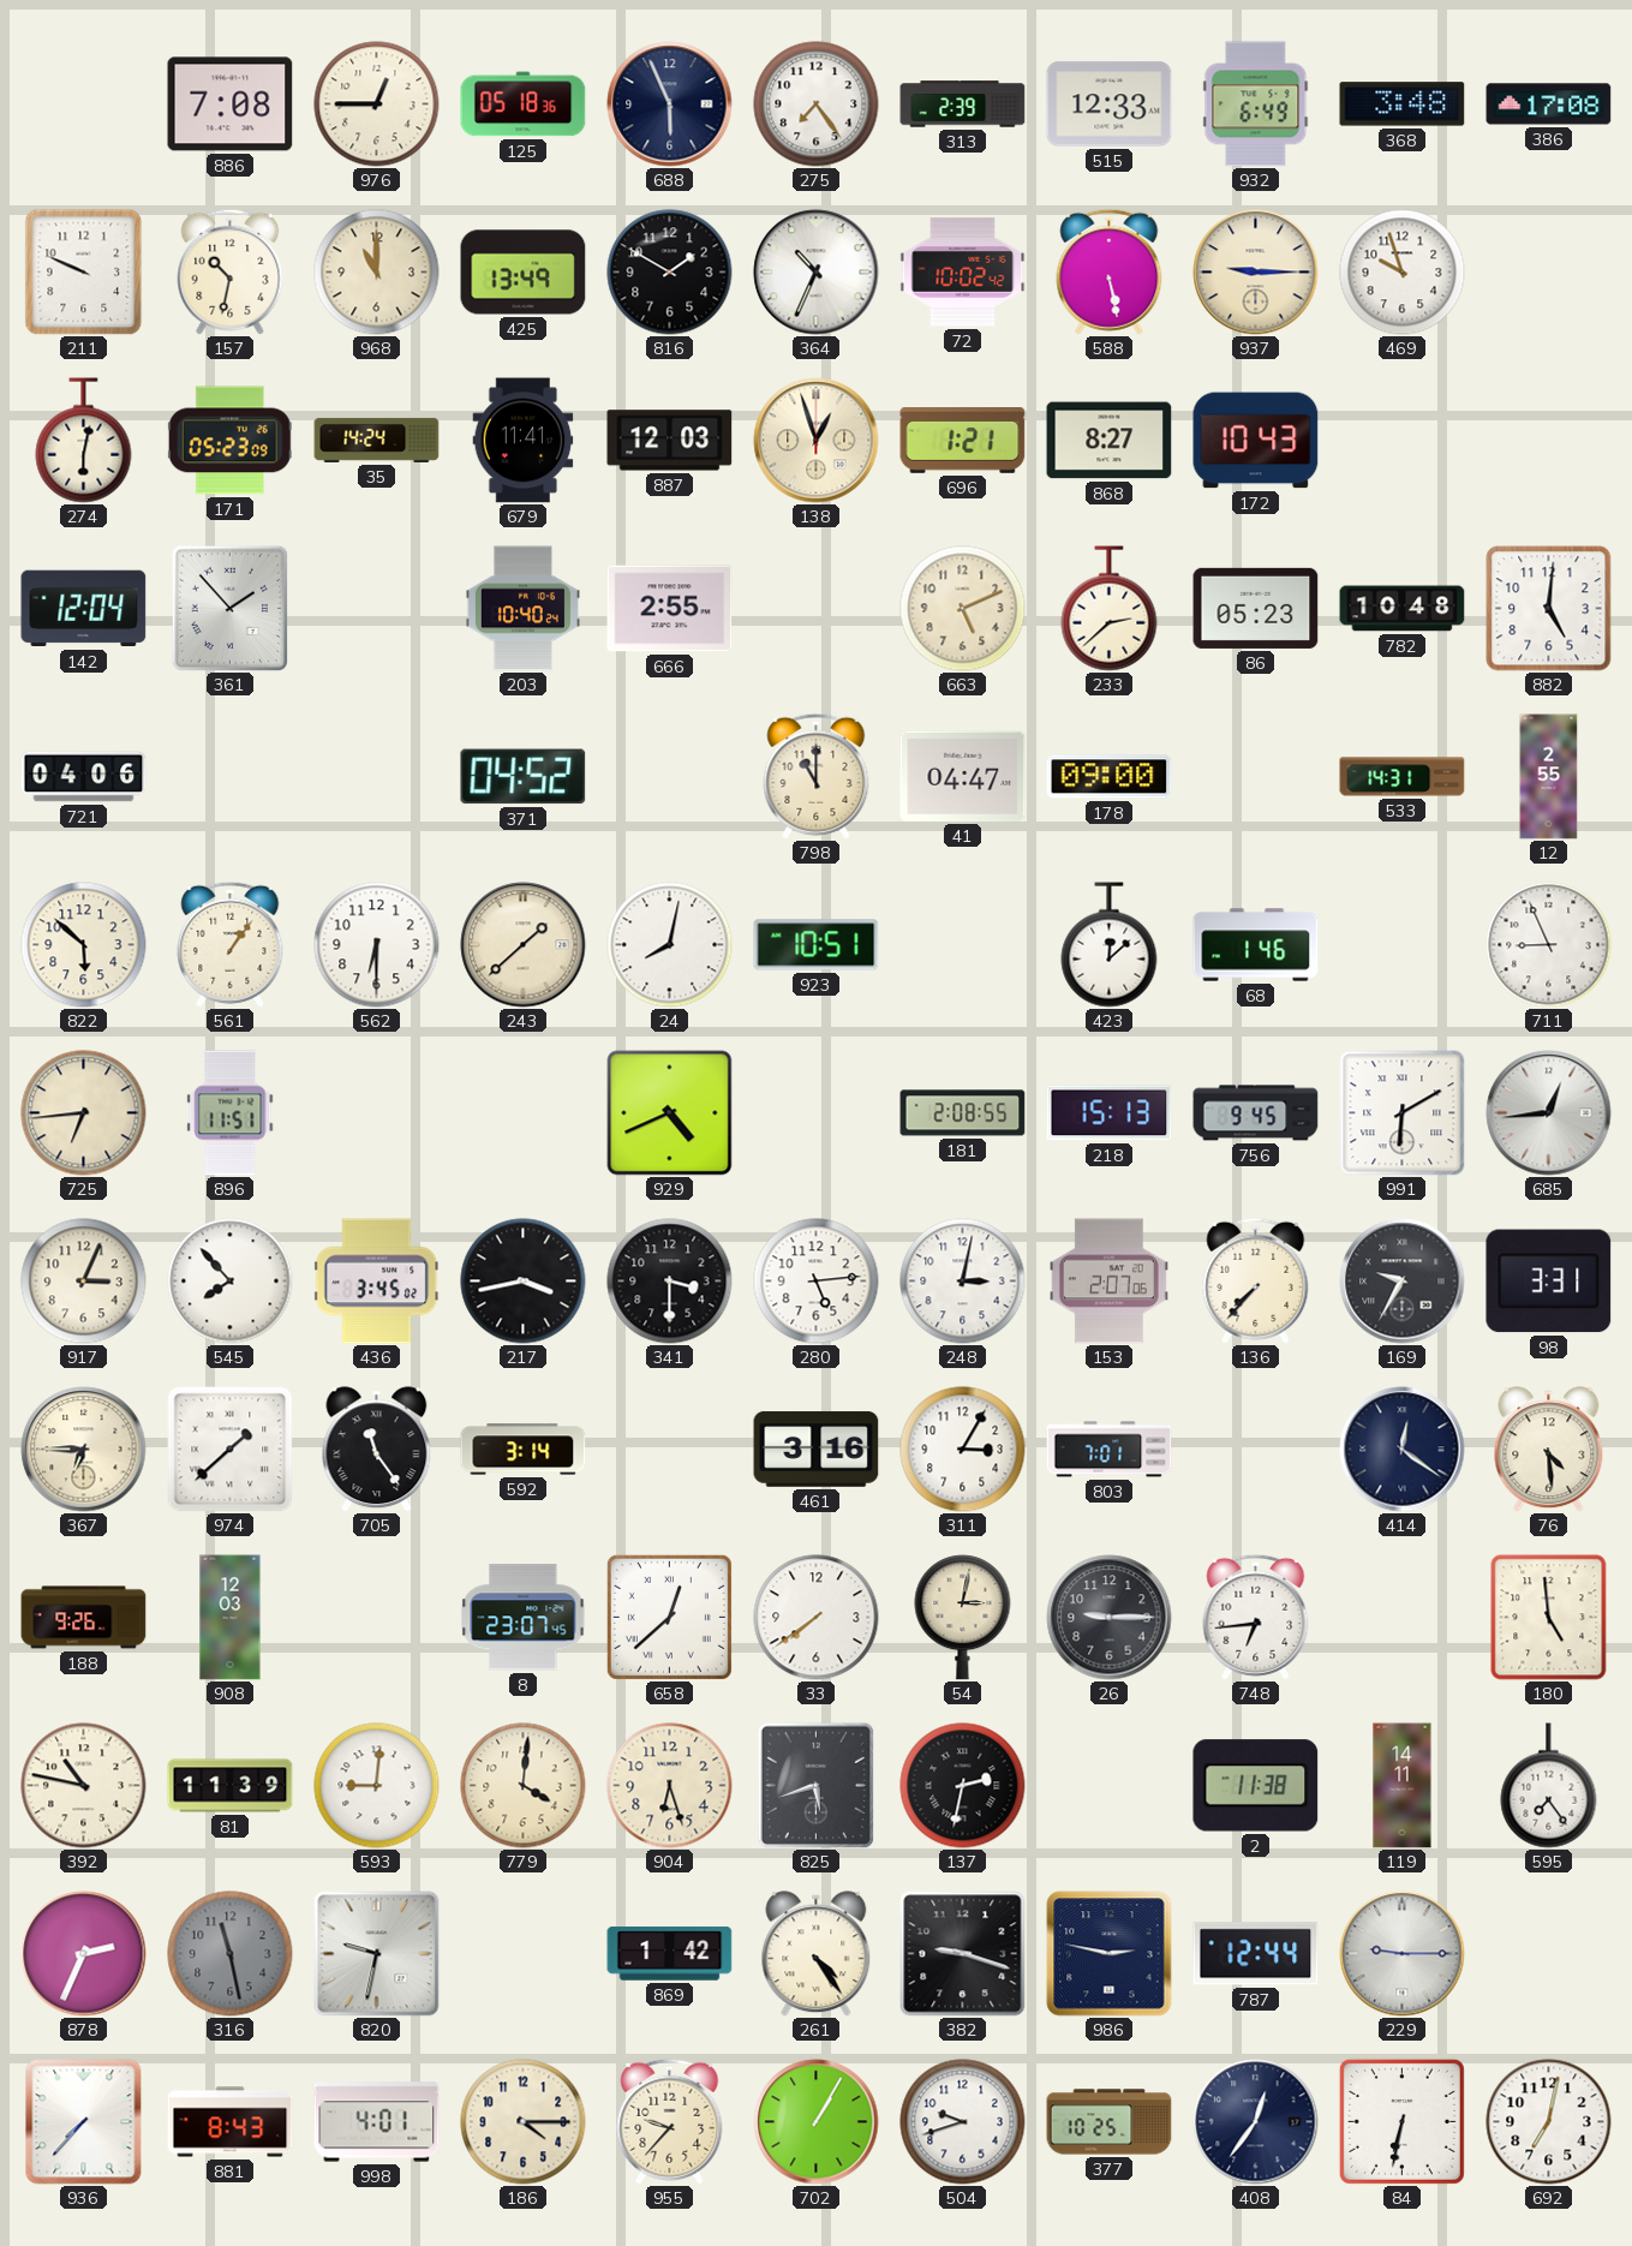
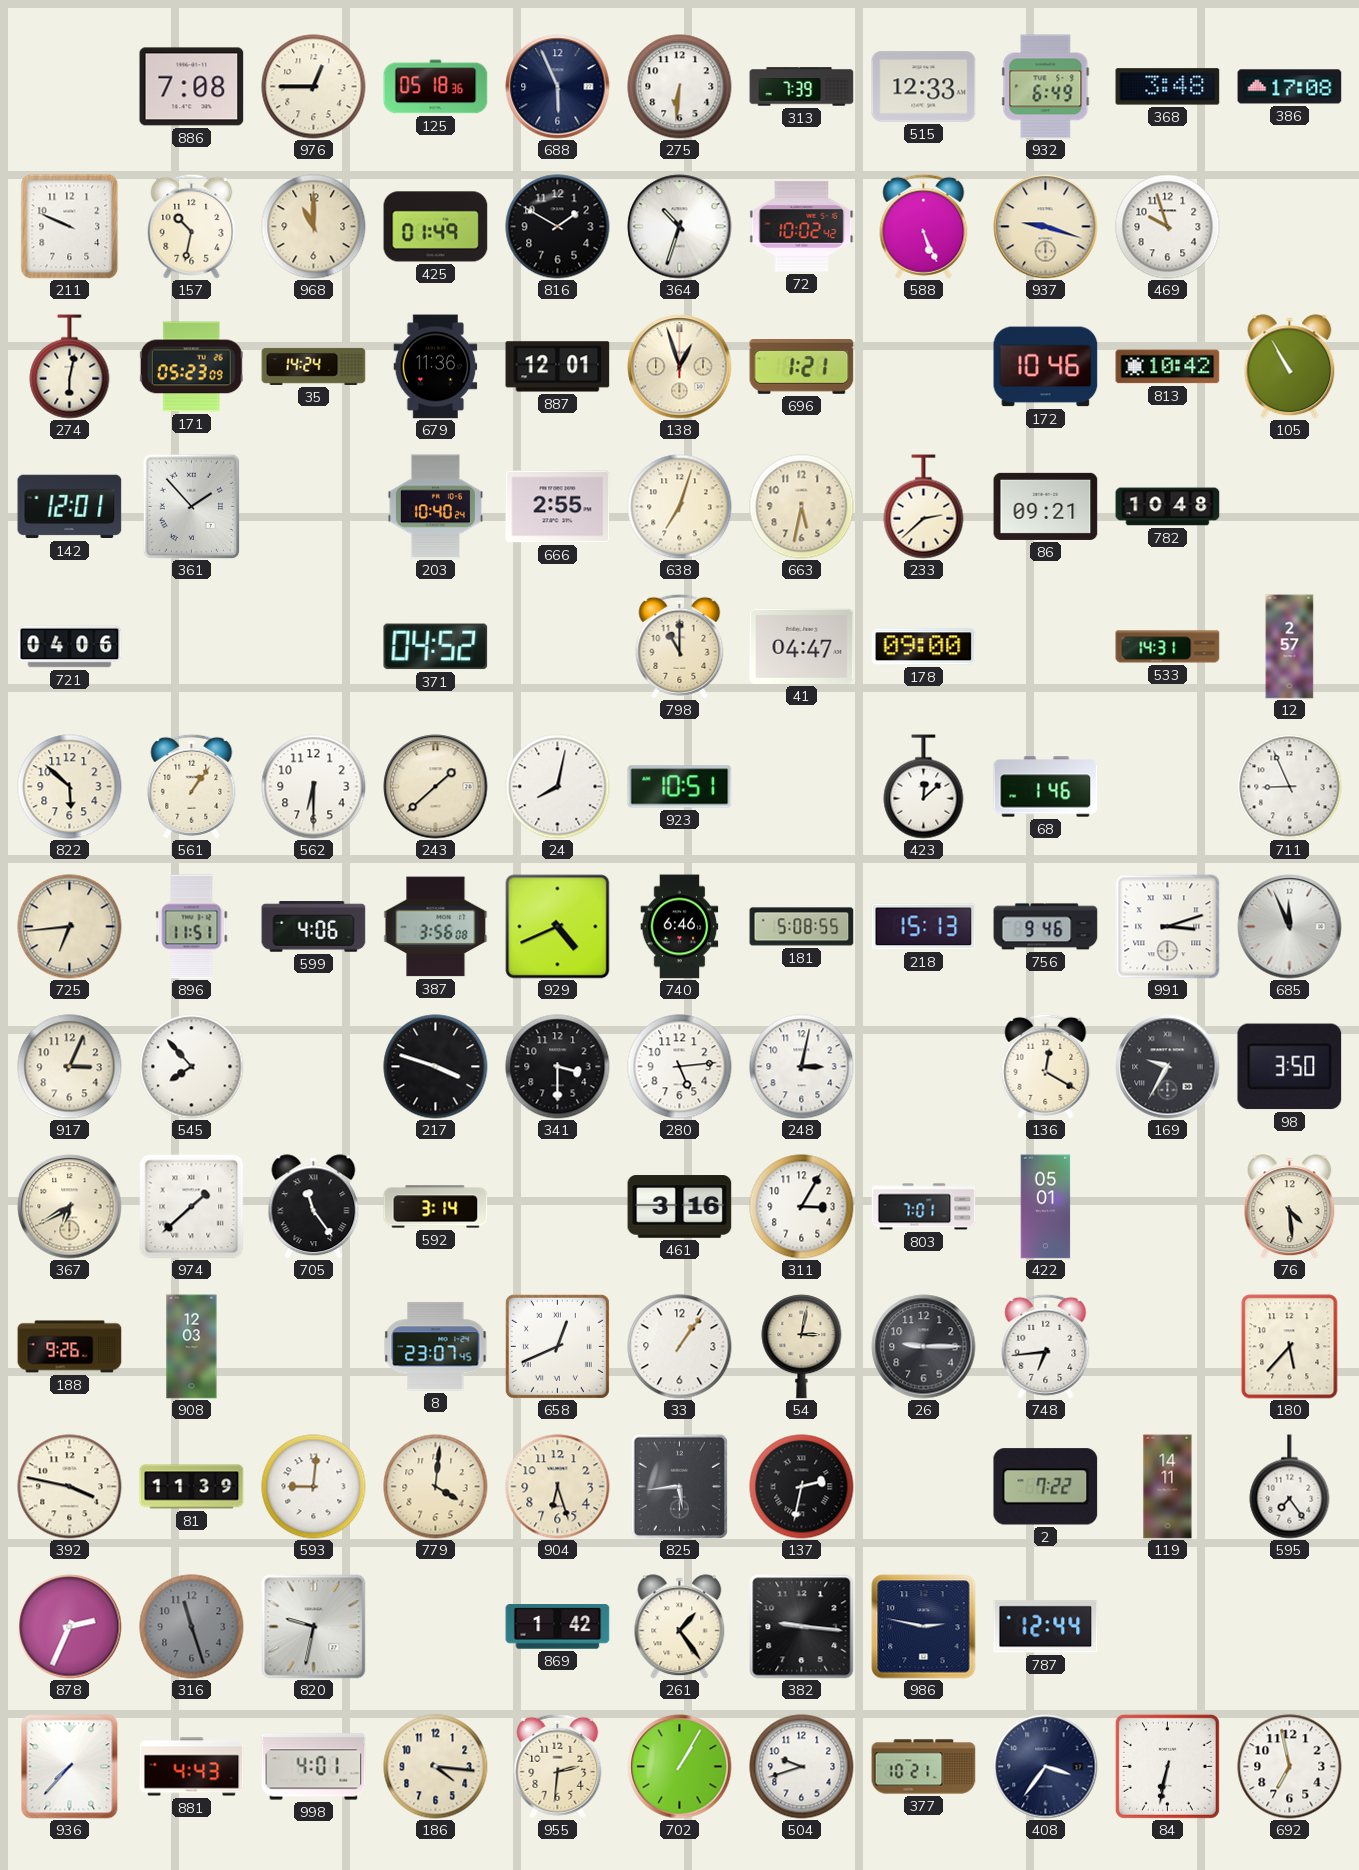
275: 7:24 -> 6:31 (680, 87)
313: 2:39 -> 7:39 (802, 87)
425: 13:49 -> 01:49 (436, 227)
364: 10:34 -> 10:33 (680, 227)
588: 5:28 -> 5:26 (924, 226)
937: 9:15 -> 9:18 (1046, 227)
679: 11:41 -> 11:36 (436, 367)
887: 12:03 -> 12:01 (558, 367)
868: 8:27 -> none (1110, 441)
172: 10:43 -> 10:46 (1046, 367)
813: none -> 10:42 (1168, 367)
105: none -> 10:55 (1290, 367)
142: 12:04 -> 12:01 (70, 507)
638: none -> 7:03 (680, 507)
663: 5:11 -> 5:32 (802, 507)
86: 05:23 -> 09:21 (1046, 506)
882: 5:01 -> none (1549, 609)
12: 2:55 -> 2:57 (1290, 647)
599: none -> 4:06 (314, 927)
387: none -> 3:56 (436, 927)
740: none -> 6:46 (680, 927)
181: 2:08 -> 5:08 (802, 927)
756: 9:45 -> 9:46 (1046, 927)
991: 6:10 -> 3:12 (1168, 927)
685: 12:44 -> 11:56 (1290, 927)
436: 3:45 -> none (377, 1282)
217: 3:43 -> 3:48 (436, 1067)
153: 2:07 -> none (1108, 1282)
136: 7:37 -> 12:20 (1046, 1066)
98: 3:31 -> 3:50 (1290, 1067)
367: 6:45 -> 6:40 (70, 1207)
422: none -> 05:01 (1046, 1207)
414: 12:21 -> none (1403, 1450)
658: 12:38 -> 12:41 (557, 1346)
33: 7:39 -> 1:06 (680, 1347)
180: 4:59 -> 5:37 (1290, 1347)
392: 10:47 -> 3:47 (70, 1487)
825: 5:42 -> 5:44 (680, 1486)
2: 11:38 -> 7:22 (1046, 1487)
316: 11:28 -> 11:27 (192, 1627)
261: 4:24 -> 1:24 (680, 1627)
382: 9:18 -> 9:16 (802, 1627)
229: 9:15 -> none (1403, 1954)
881: 8:43 -> 4:43 (192, 1767)
186: 4:15 -> 4:16 (436, 1767)
955: 9:37 -> 2:31 (558, 1766)
377: 10:25 -> 10:21 (924, 1767)
408: 12:36 -> 3:36 (1046, 1767)
692: 7:02 -> 6:58 (1290, 1767)
